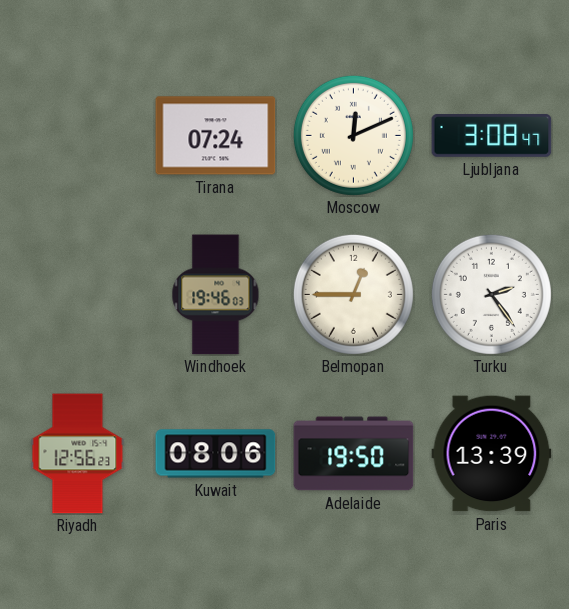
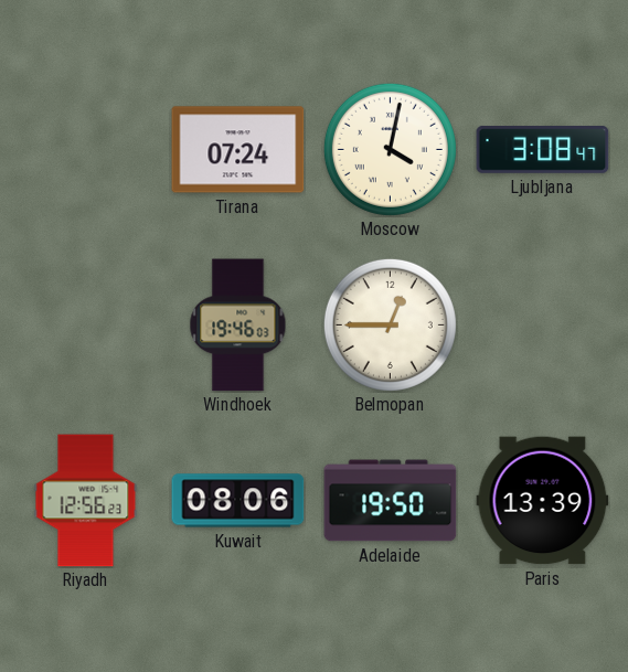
Moscow: 12:11 -> 4:02 (390, 149)
Turku: 2:24 -> none (491, 294)
